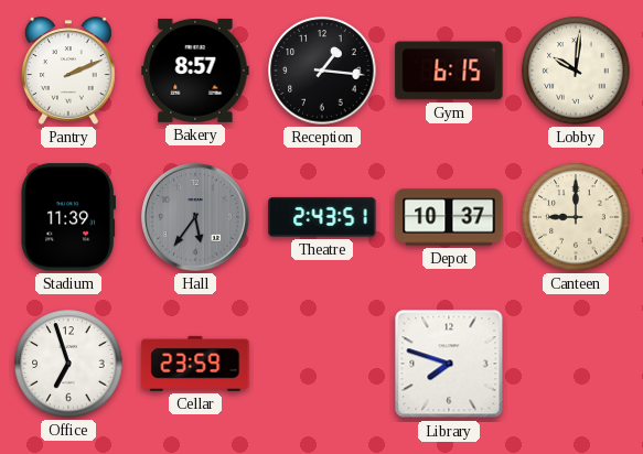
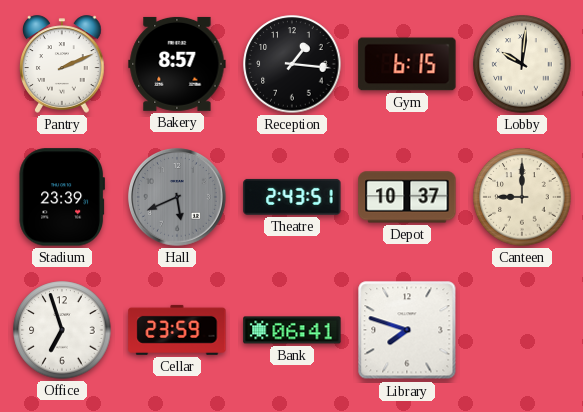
Stadium: 11:39 -> 23:39 (61, 197)
Hall: 5:36 -> 5:41 (177, 197)
Bank: none -> 06:41 (292, 330)
